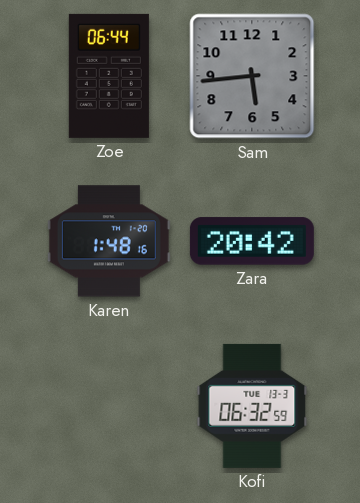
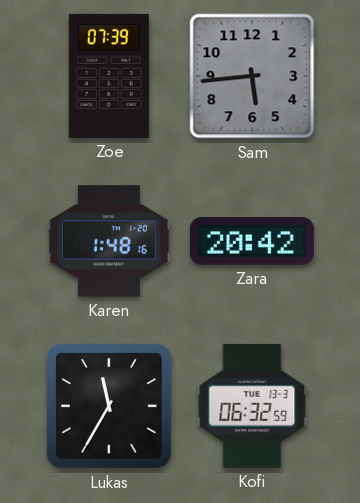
Zoe: 06:44 -> 07:39 (109, 76)
Lukas: none -> 11:35 (109, 406)
